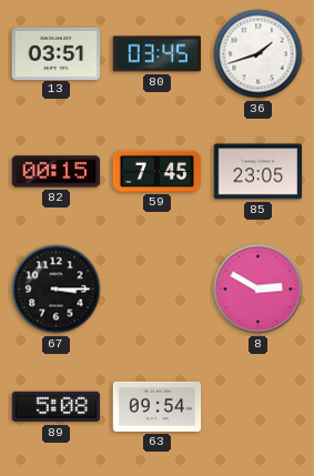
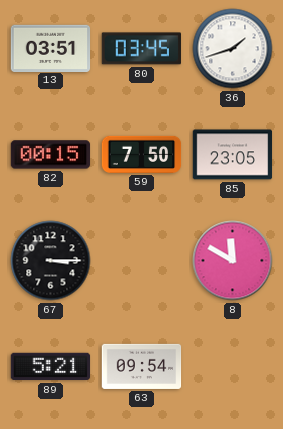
59: 7:45 -> 7:50 (142, 154)
8: 2:50 -> 11:50 (233, 261)
89: 5:08 -> 5:21 (51, 367)
